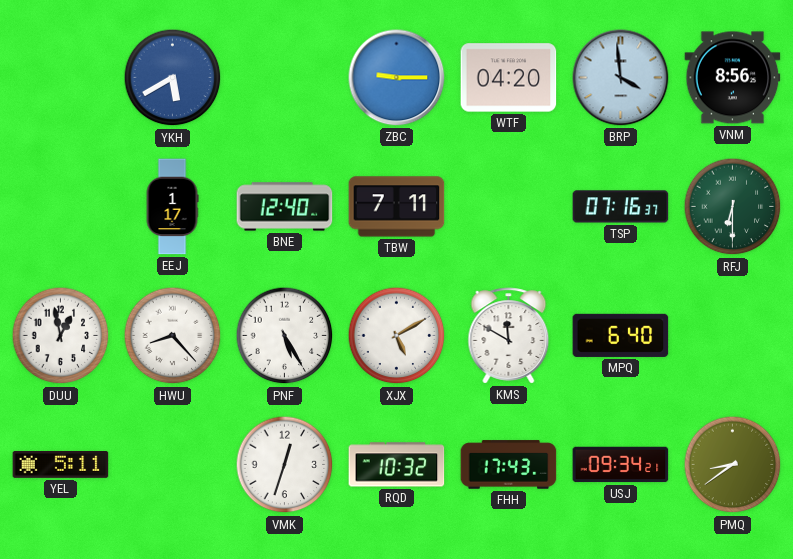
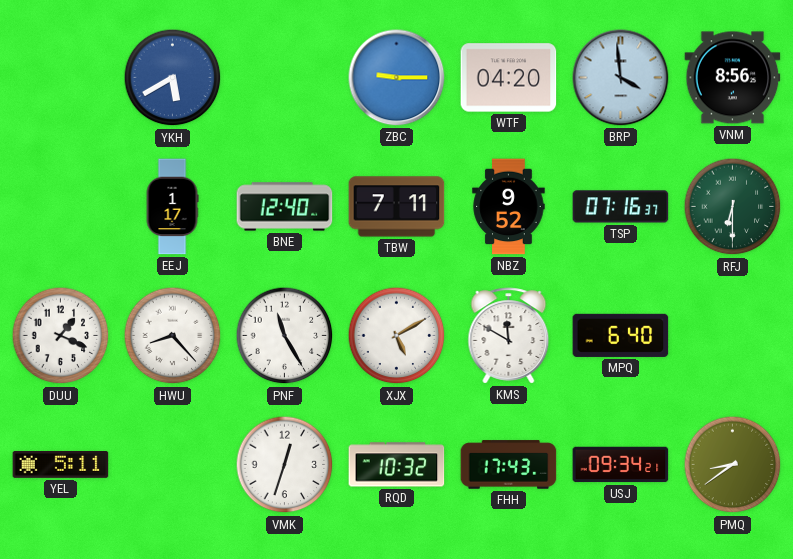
NBZ: none -> 9:52 (509, 207)
DUU: 12:58 -> 1:19 (61, 336)
PNF: 5:25 -> 11:25 (285, 336)
